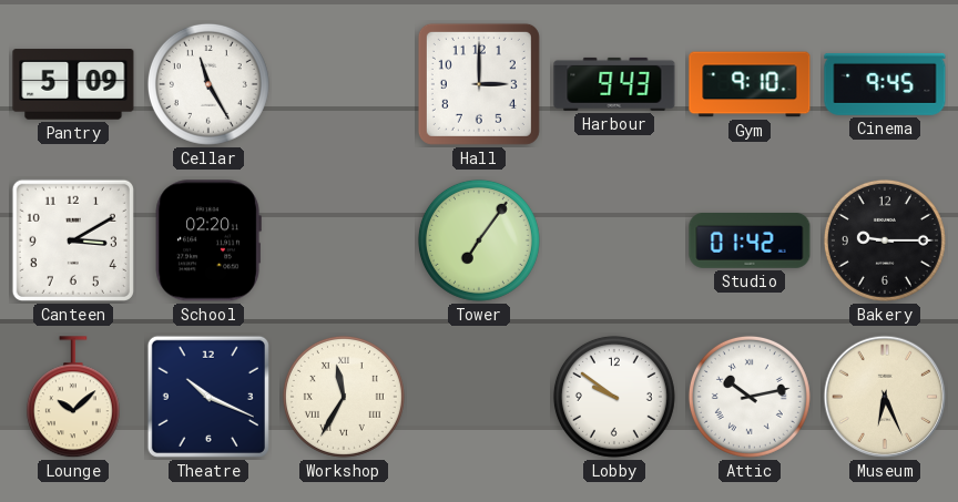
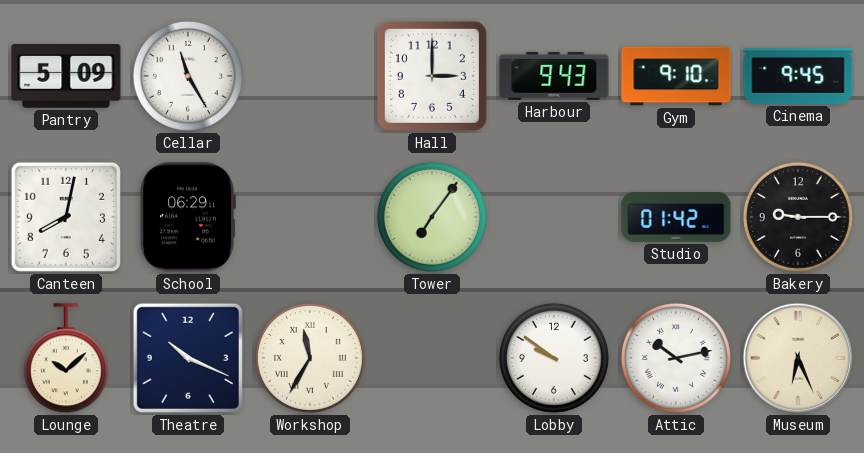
Canteen: 3:10 -> 8:02 (66, 217)
School: 02:20 -> 06:29 (188, 217)
